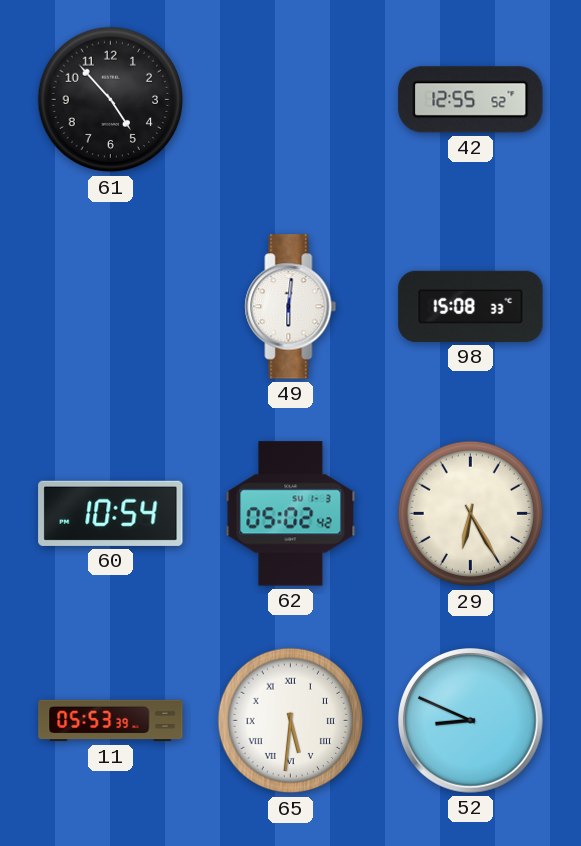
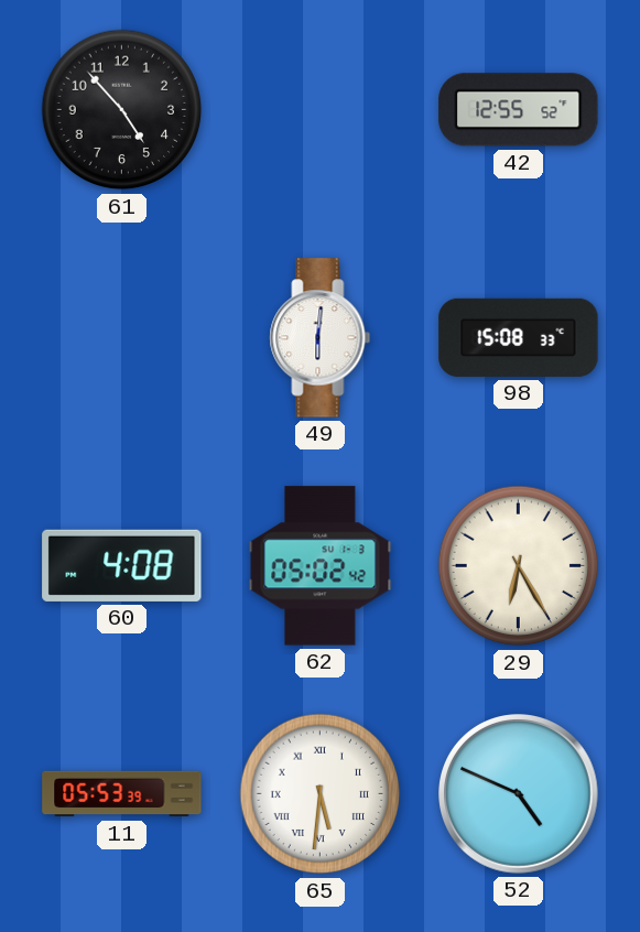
60: 10:54 -> 4:08 (122, 565)
52: 8:49 -> 4:49 (519, 794)
